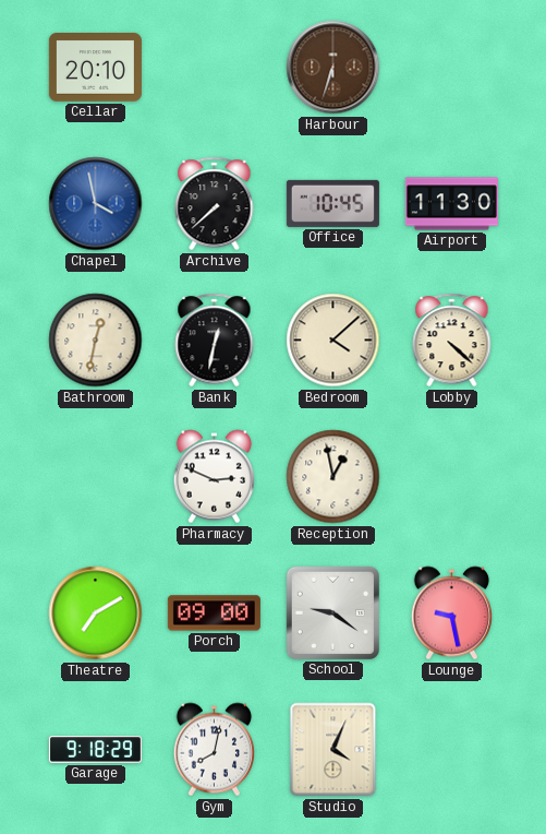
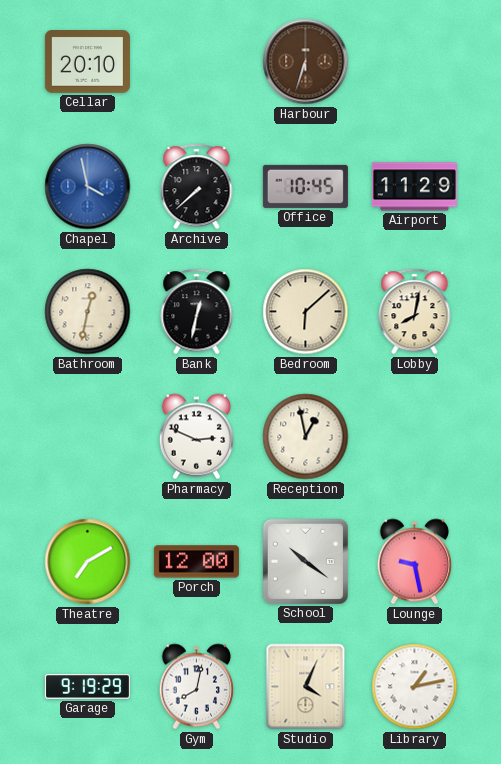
Airport: 11:30 -> 11:29 (414, 187)
Bedroom: 4:08 -> 6:08 (306, 312)
Lobby: 4:22 -> 8:02 (415, 312)
Porch: 09:00 -> 12:00 (196, 562)
School: 9:21 -> 10:21 (305, 561)
Garage: 9:18 -> 9:19 (87, 687)
Library: none -> 1:13 (415, 687)
